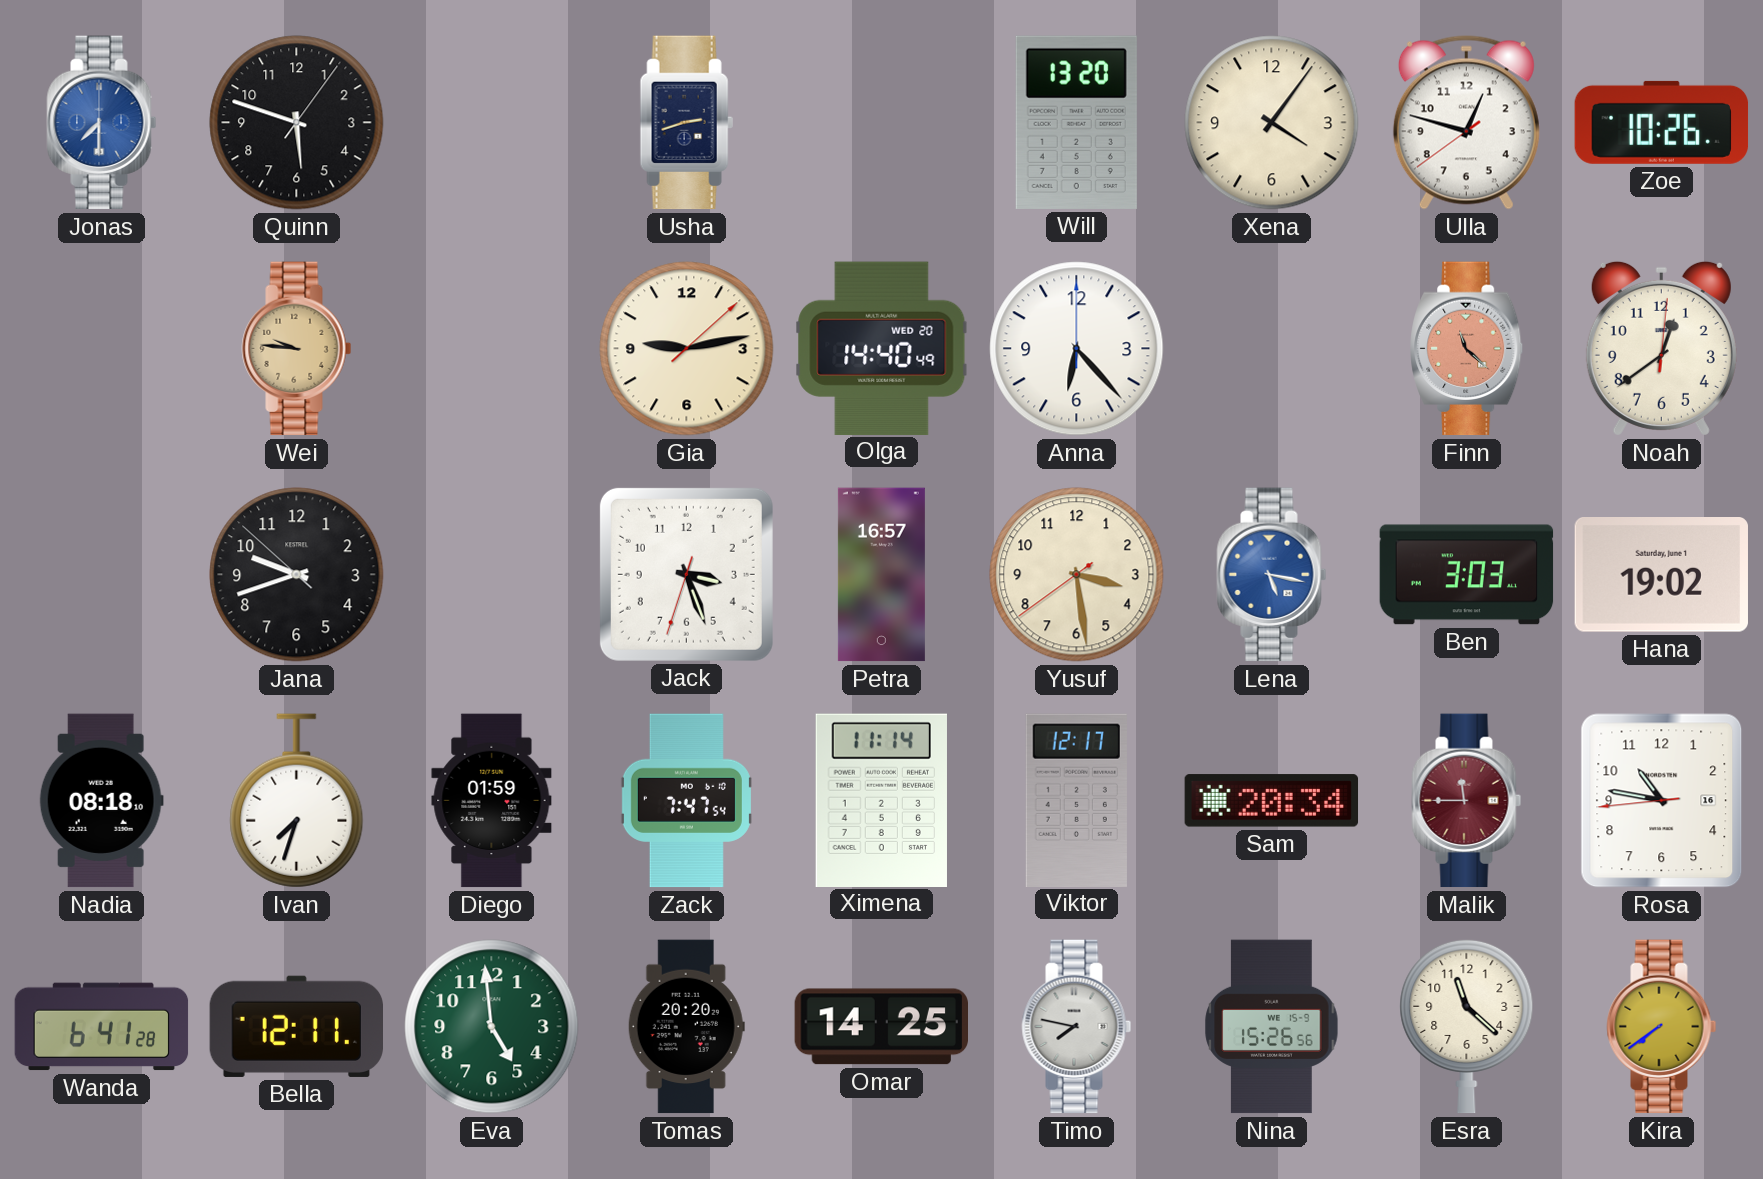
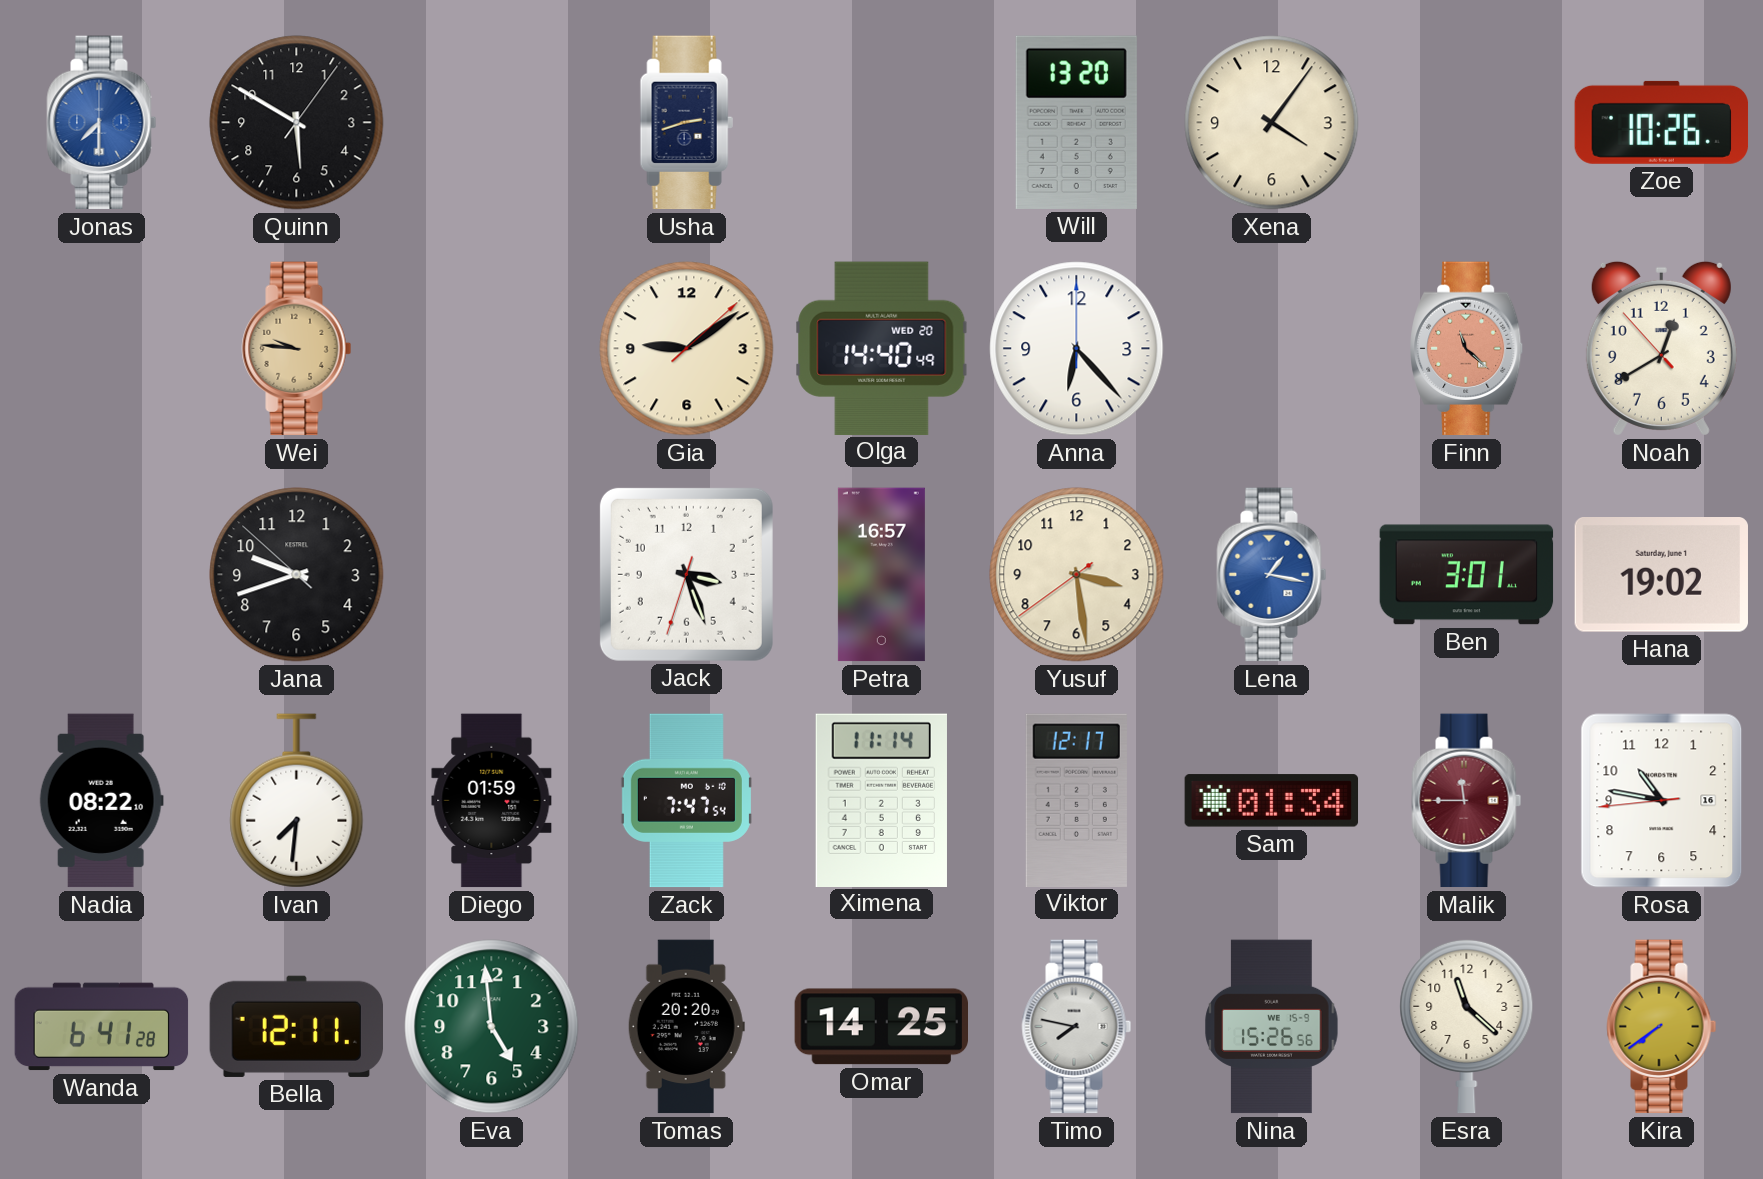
Quinn: 5:48 -> 5:50 (297, 123)
Ulla: 12:47 -> none (1466, 123)
Gia: 9:13 -> 9:09 (687, 349)
Noah: 12:39:01 -> 12:39:53 (1661, 348)
Lena: 5:17 -> 1:17 (1272, 575)
Ben: 3:03 -> 3:01 (1467, 575)
Nadia: 08:18 -> 08:22 (101, 801)
Ivan: 7:33 -> 7:31 (297, 801)
Sam: 20:34 -> 01:34 (1272, 801)
